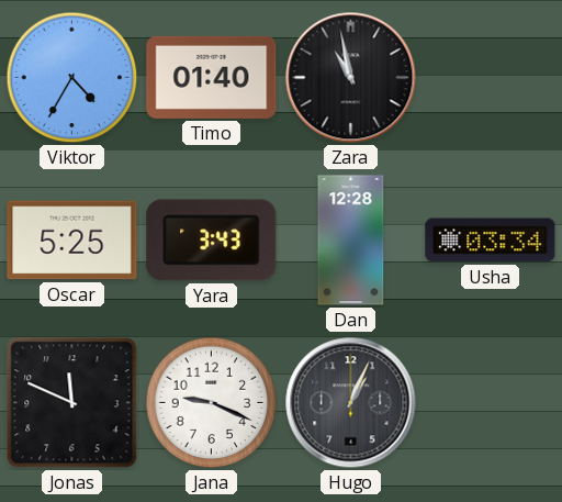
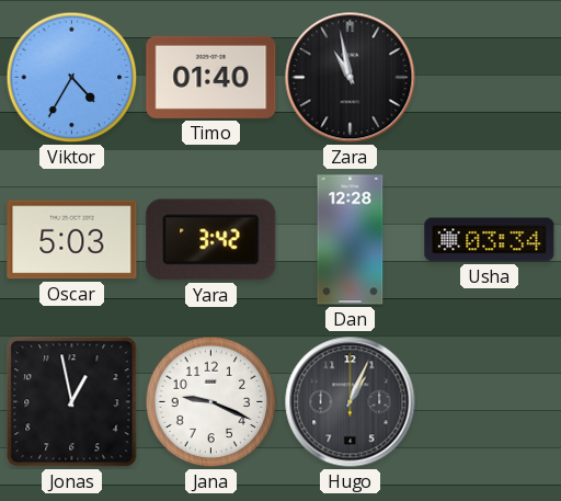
Oscar: 5:25 -> 5:03 (72, 240)
Yara: 3:43 -> 3:42 (211, 240)
Jonas: 11:49 -> 12:58 (72, 402)
